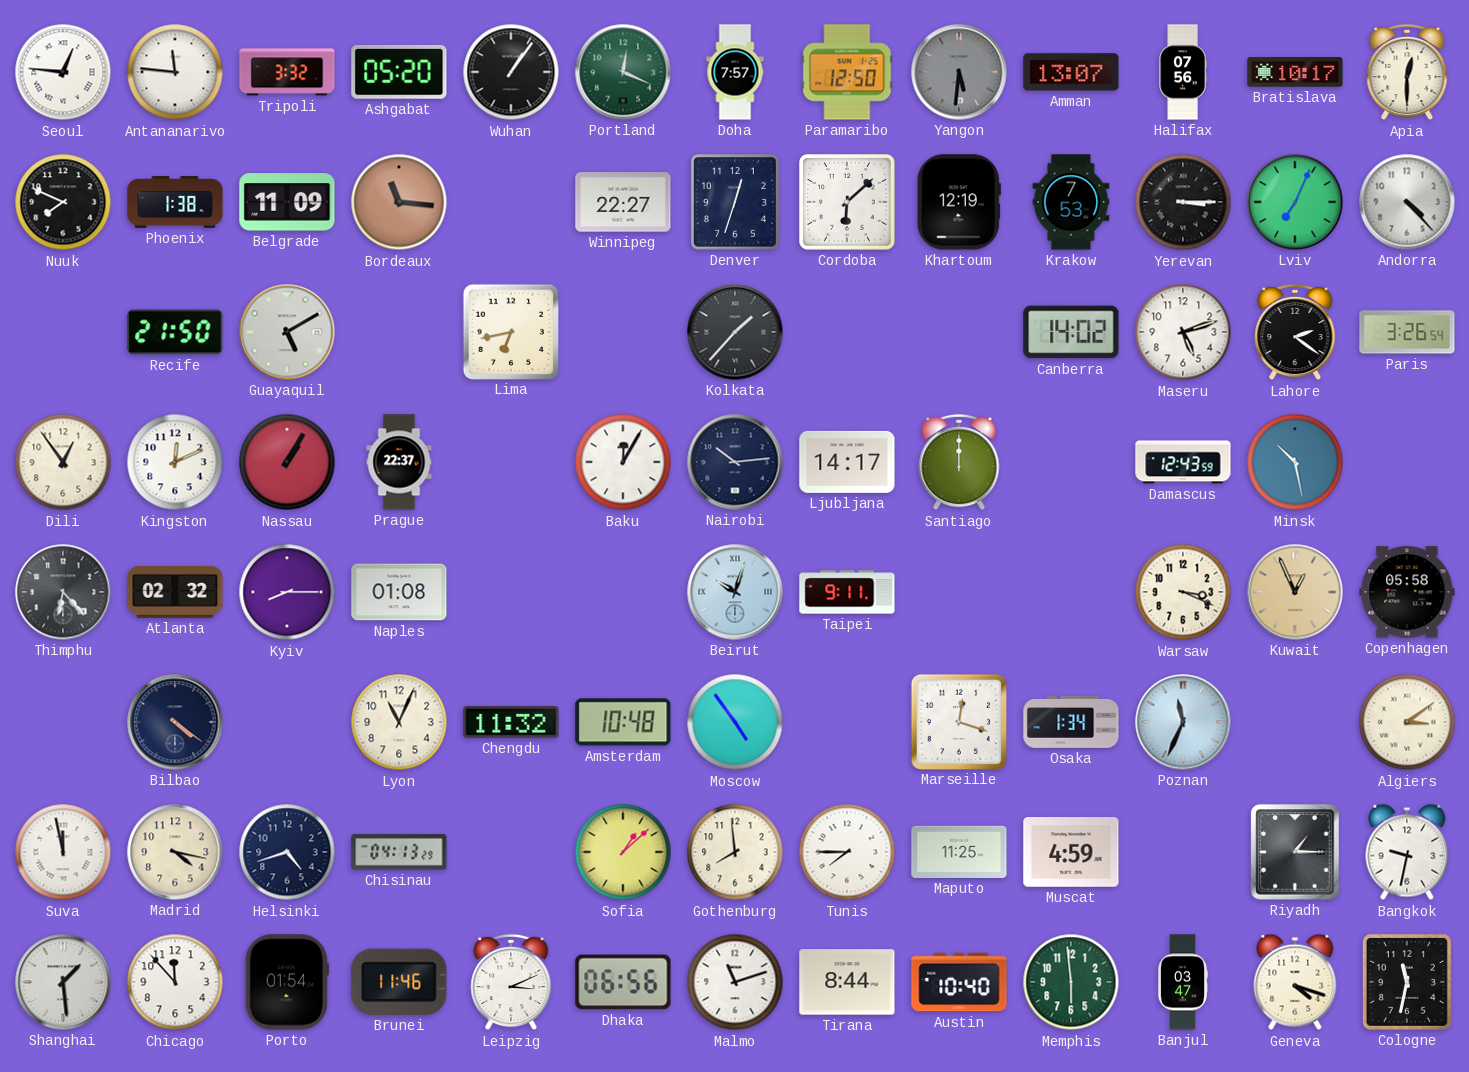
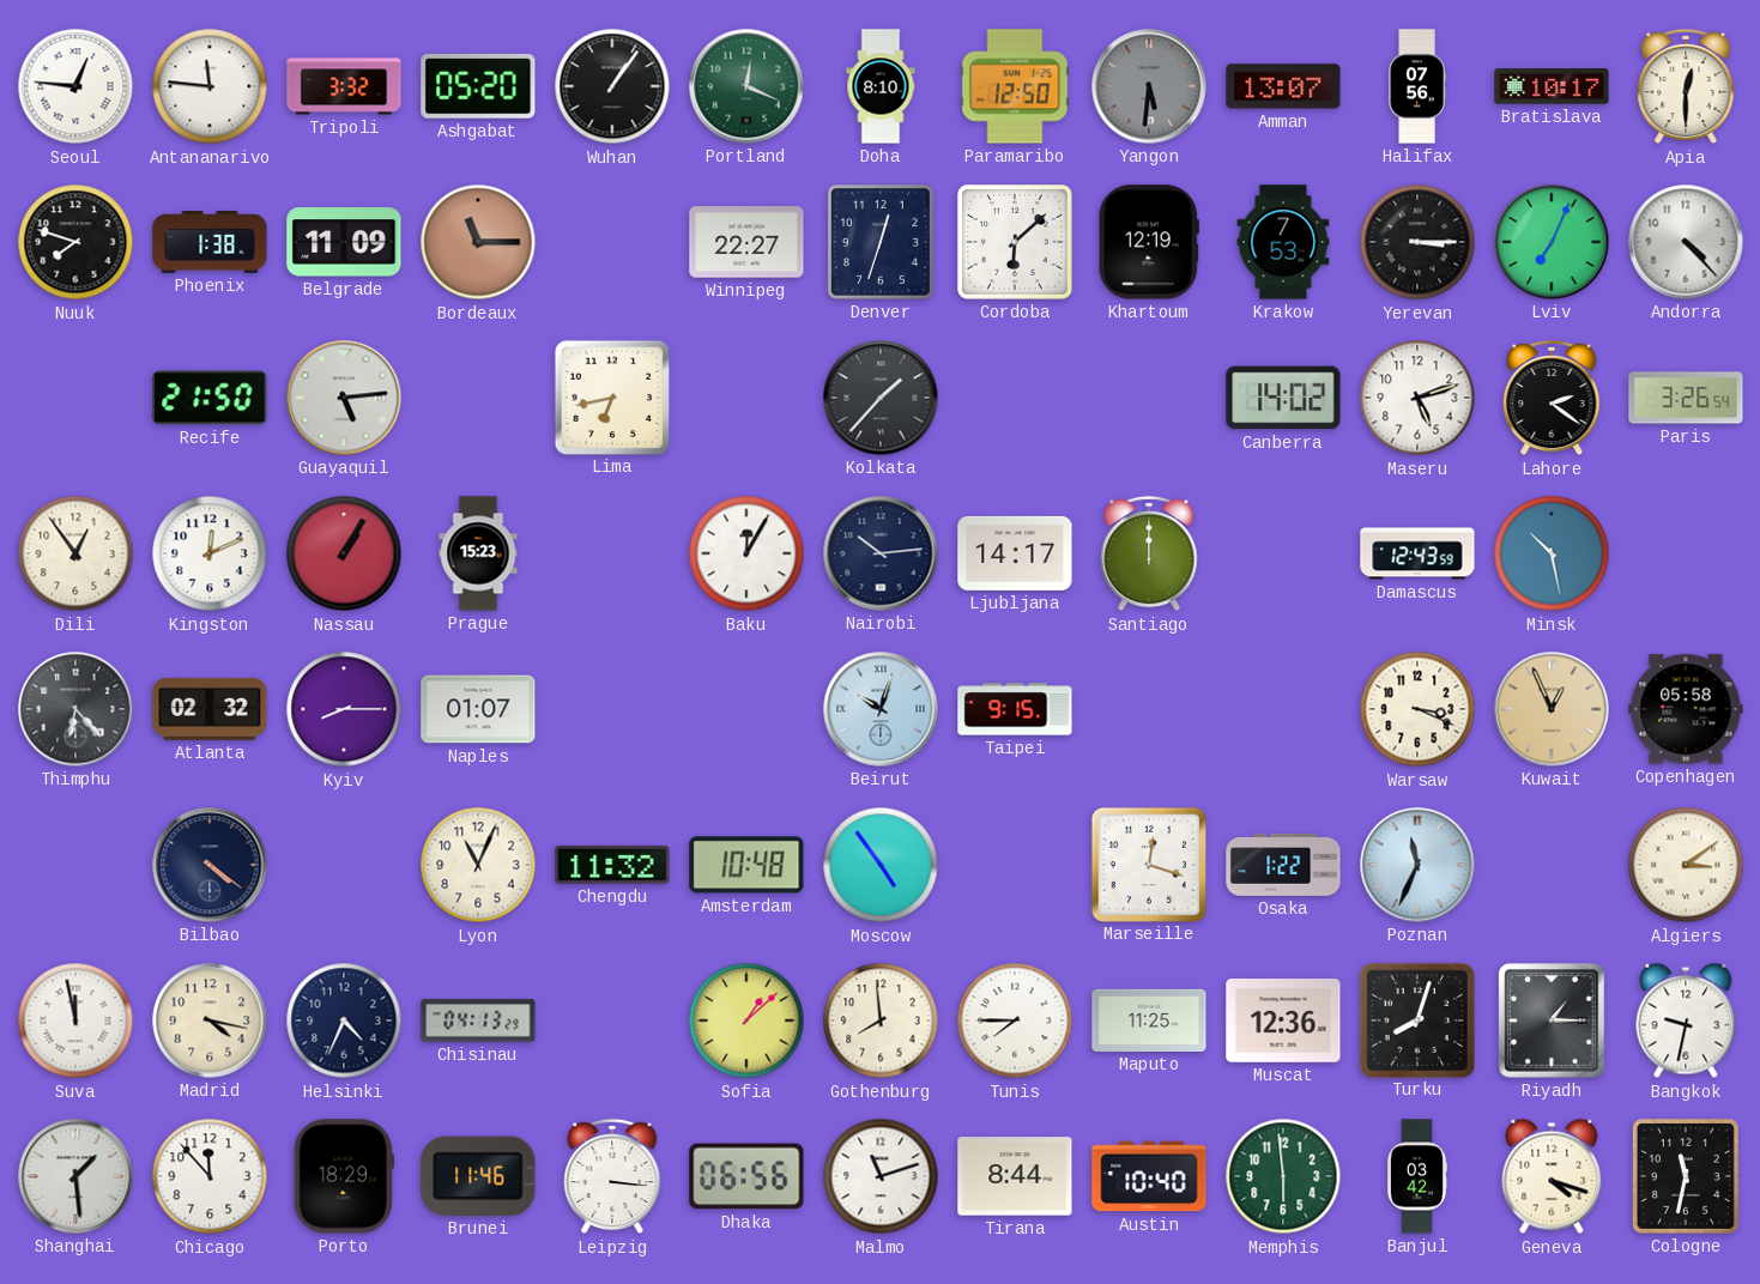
Doha: 7:57 -> 8:10 (881, 86)
Nuuk: 7:49 -> 7:48 (75, 242)
Bordeaux: 11:16 -> 11:15 (478, 242)
Guayaquil: 5:10 -> 5:14 (344, 398)
Prague: 22:37 -> 15:23 (478, 553)
Naples: 01:08 -> 01:07 (478, 709)
Taipei: 9:11 -> 9:15 (1015, 709)
Osaka: 1:34 -> 1:22 (1283, 866)
Helsinki: 4:42 -> 4:34 (344, 1020)
Muscat: 4:59 -> 12:36 (1283, 1022)
Turku: none -> 8:03 (1416, 1019)
Porto: 01:54 -> 18:29 (344, 1176)
Leipzig: 3:11 -> 3:16 (612, 1176)
Banjul: 03:47 -> 03:42 (1417, 1176)
